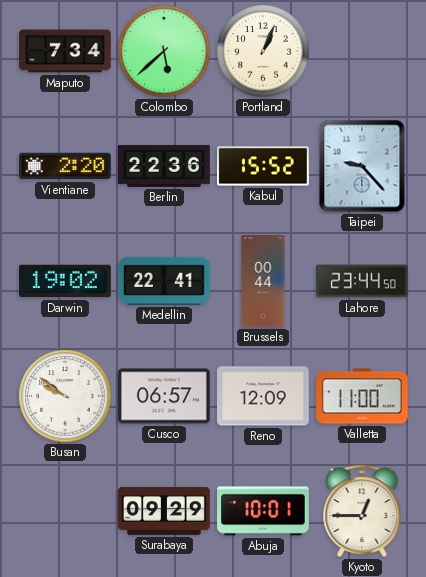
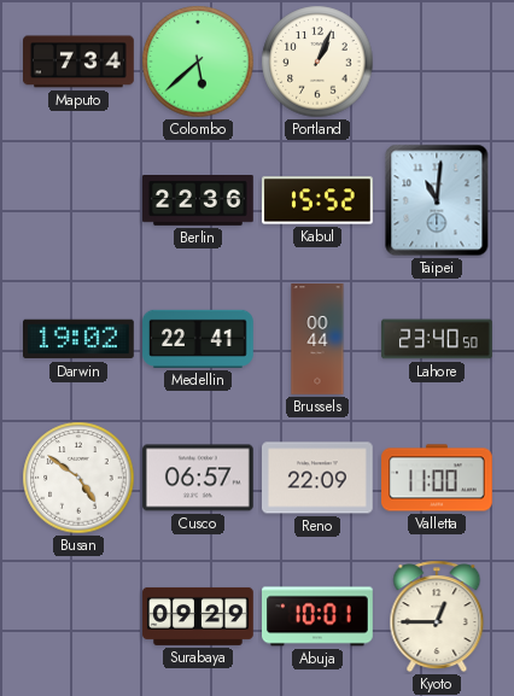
Vientiane: 2:20 -> none (66, 166)
Taipei: 9:23 -> 11:01 (437, 200)
Lahore: 23:44 -> 23:40 (437, 339)
Busan: 9:51 -> 4:51 (78, 478)
Reno: 12:09 -> 22:09 (319, 478)
